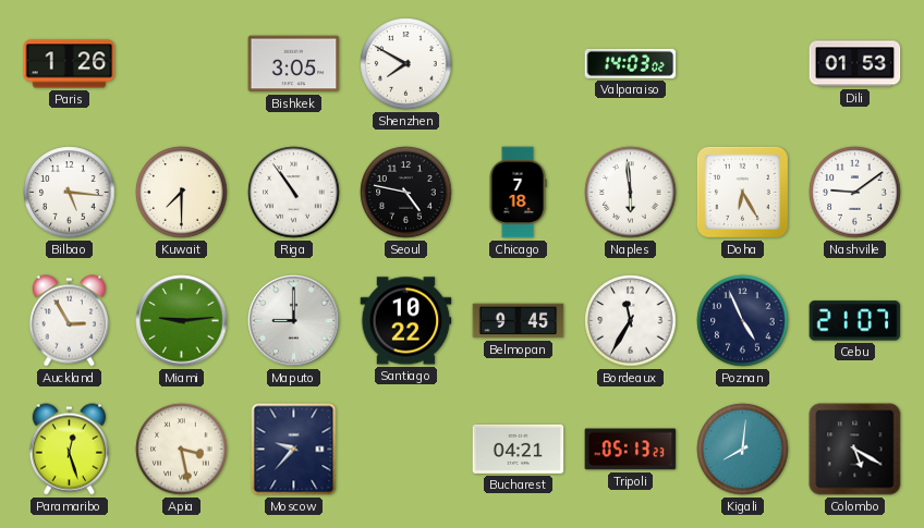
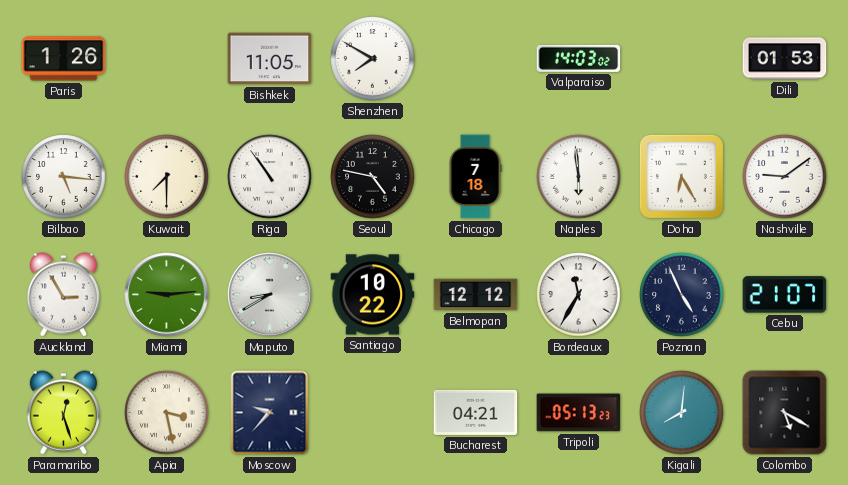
Bishkek: 3:05 -> 11:05 (270, 59)
Maputo: 9:00 -> 8:40 (270, 295)
Belmopan: 9:45 -> 12:12 (476, 295)
